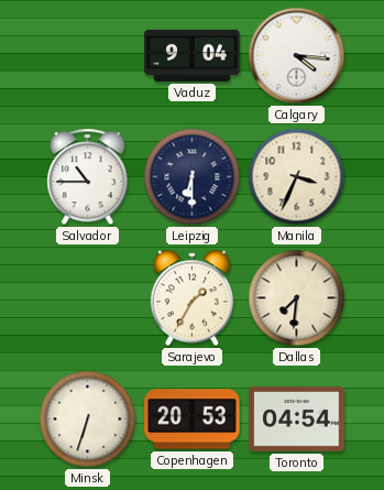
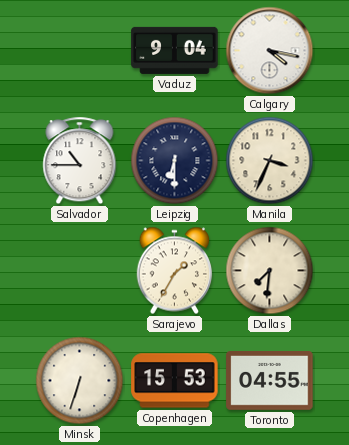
Calgary: 4:16 -> 4:17 (270, 51)
Copenhagen: 20:53 -> 15:53 (175, 381)
Toronto: 04:54 -> 04:55 (270, 381)
